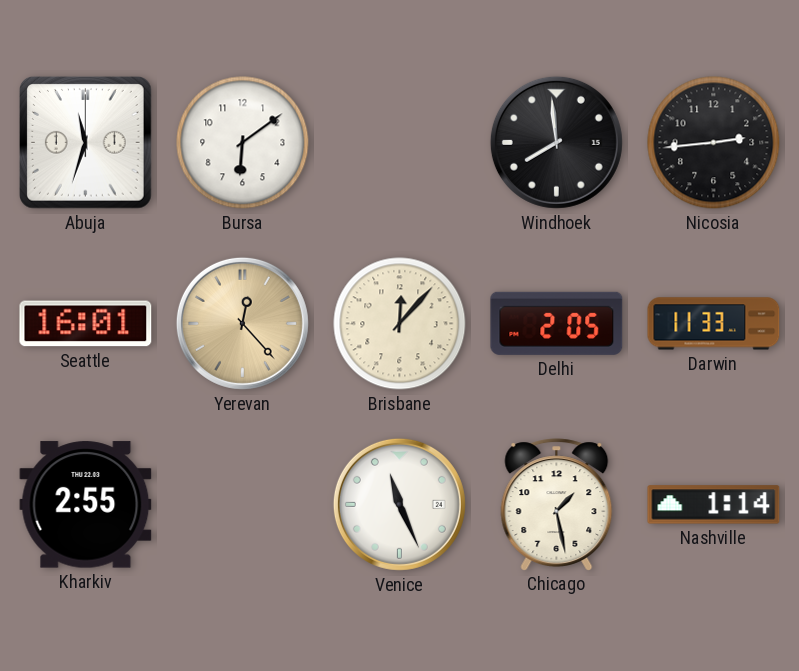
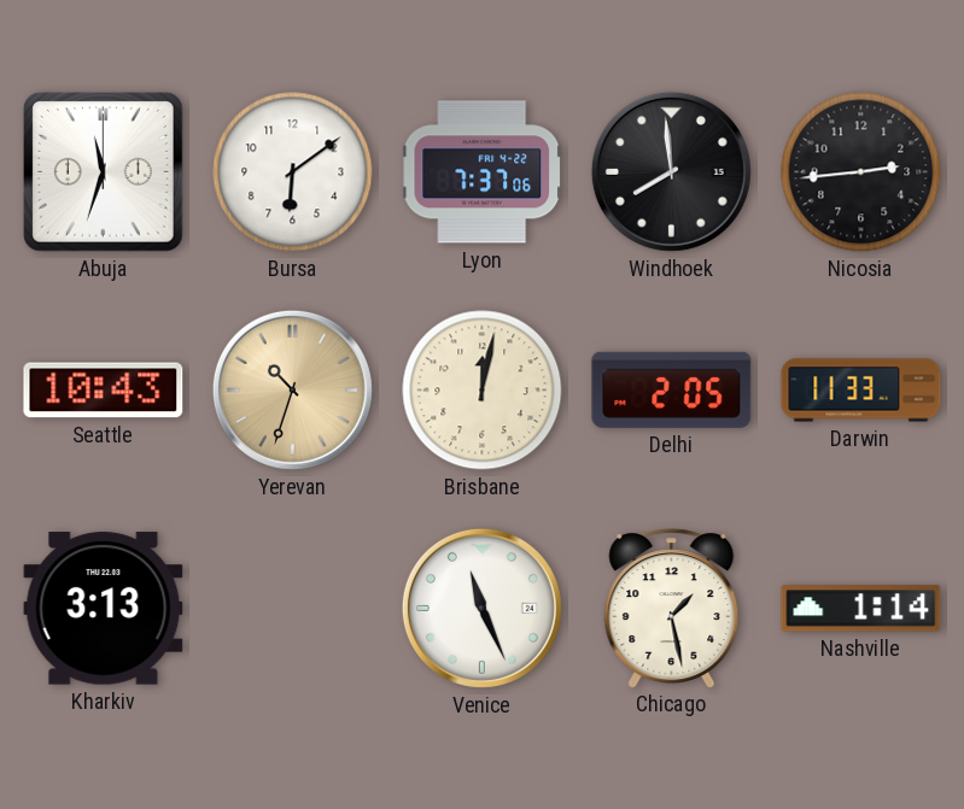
Lyon: none -> 7:37 (483, 172)
Seattle: 16:01 -> 10:43 (104, 391)
Yerevan: 12:23 -> 10:33 (292, 389)
Brisbane: 12:07 -> 12:02 (483, 391)
Kharkiv: 2:55 -> 3:13 (104, 609)
